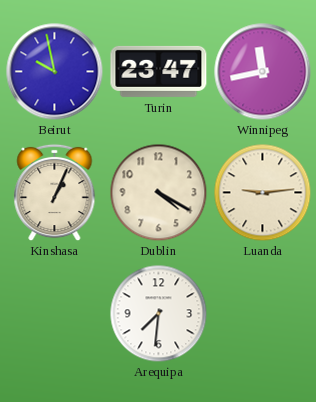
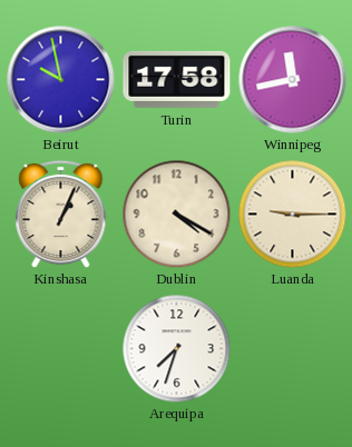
Turin: 23:47 -> 17:58 (177, 79)
Luanda: 9:14 -> 9:15 (292, 213)
Arequipa: 7:31 -> 7:33 (176, 348)
